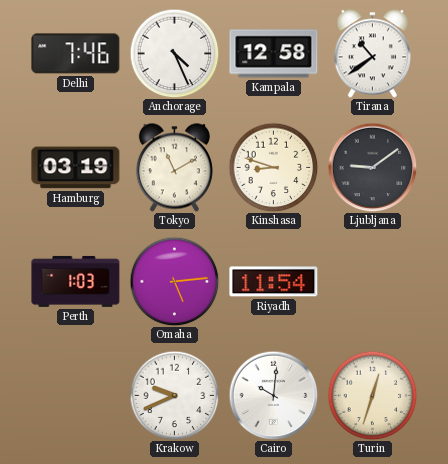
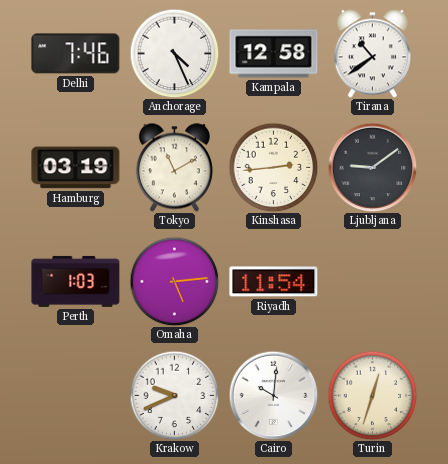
Kinshasa: 8:48 -> 2:44 (273, 167)
